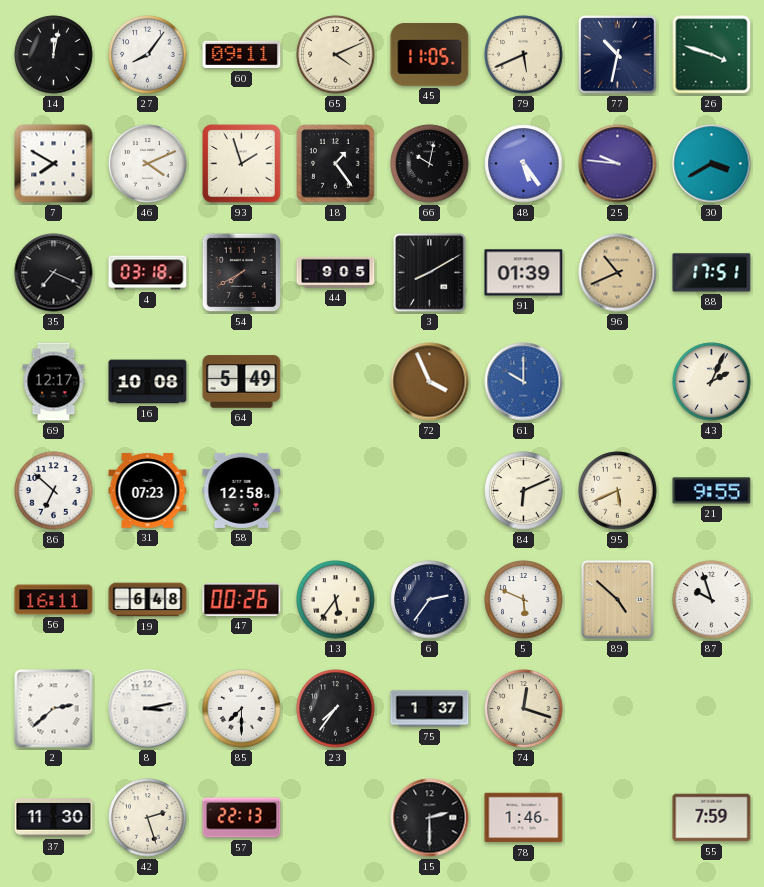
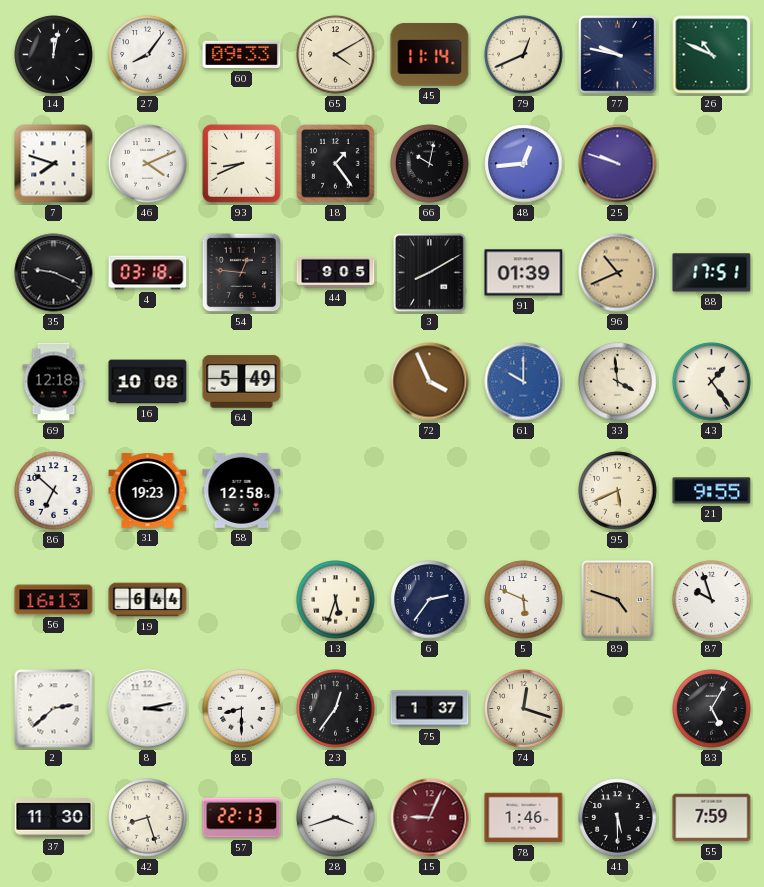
60: 09:11 -> 09:33 (242, 55)
65: 4:11 -> 4:10 (336, 55)
45: 11:05 -> 11:14 (430, 55)
79: 5:41 -> 12:41 (524, 55)
77: 10:32 -> 9:47 (618, 55)
26: 3:48 -> 10:49 (712, 55)
7: 7:50 -> 7:48 (54, 164)
93: 1:57 -> 8:41 (242, 164)
48: 5:24 -> 12:44 (524, 164)
25: 9:46 -> 9:48 (618, 164)
30: 3:40 -> none (712, 164)
35: 7:19 -> 9:19 (54, 273)
54: 7:40 -> 12:46 (242, 273)
69: 12:17 -> 12:18 (54, 382)
33: none -> 3:59 (618, 382)
43: 2:04 -> 1:24 (712, 382)
31: 07:23 -> 19:23 (148, 491)
84: 6:11 -> none (524, 491)
56: 16:11 -> 16:13 (54, 600)
19: 6:48 -> 6:44 (148, 600)
47: 00:26 -> none (242, 599)
13: 5:36 -> 5:33 (336, 600)
89: 4:52 -> 4:48 (618, 600)
85: 7:30 -> 8:30 (242, 709)
23: 7:36 -> 12:36 (336, 709)
83: none -> 5:05 (712, 709)
42: 2:27 -> 8:27 (148, 818)
28: none -> 3:42 (336, 818)
15: 2:30 -> 9:04 (430, 818)
15 dial: black -> burgundy (430, 818)
41: none -> 5:30 (618, 818)
